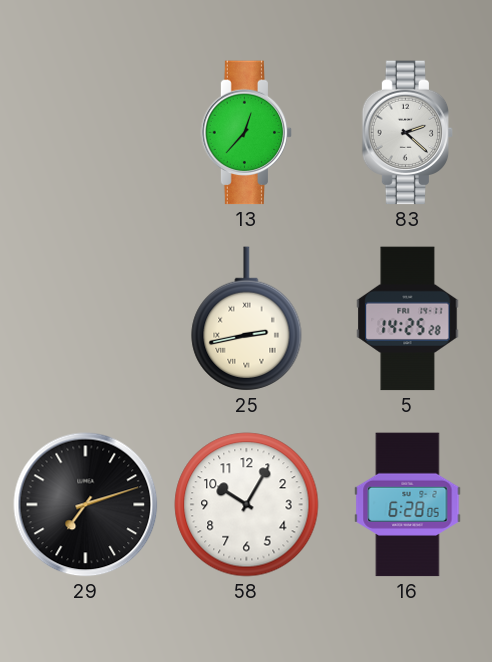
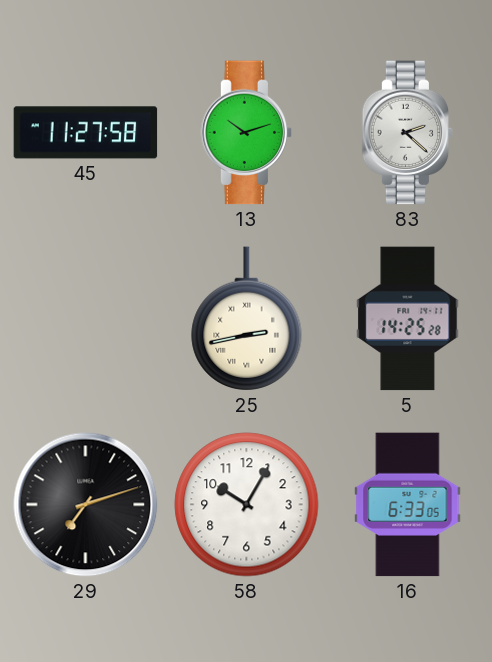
45: none -> 11:27 (86, 133)
13: 12:37 -> 10:12 (247, 133)
16: 6:28 -> 6:33 (408, 505)
